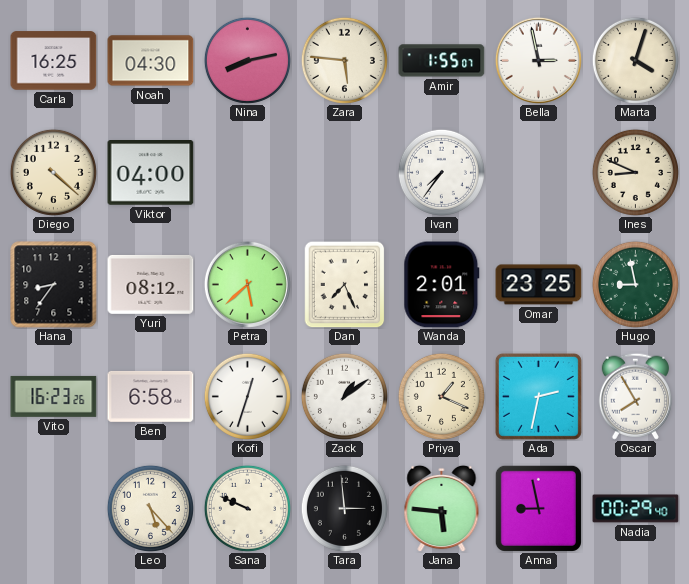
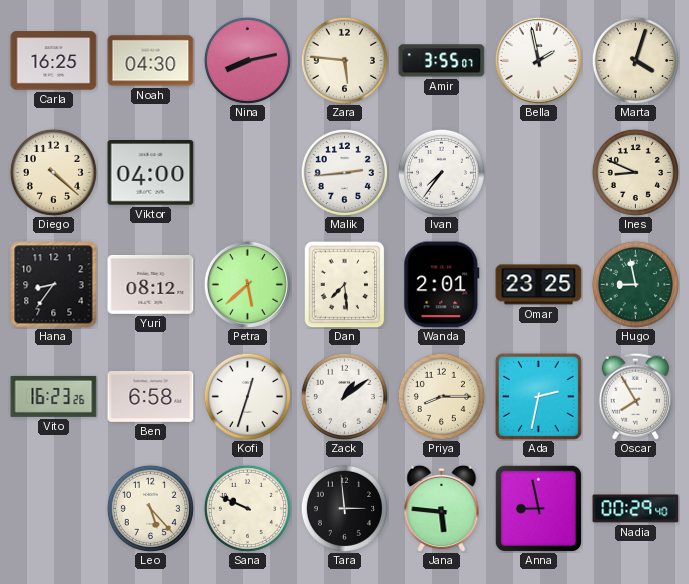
Amir: 1:55 -> 3:55 (442, 61)
Bella: 2:58 -> 1:58 (538, 60)
Malik: none -> 2:44 (344, 172)
Dan: 7:26 -> 7:29 (345, 284)
Priya: 1:19 -> 8:15 (441, 396)
